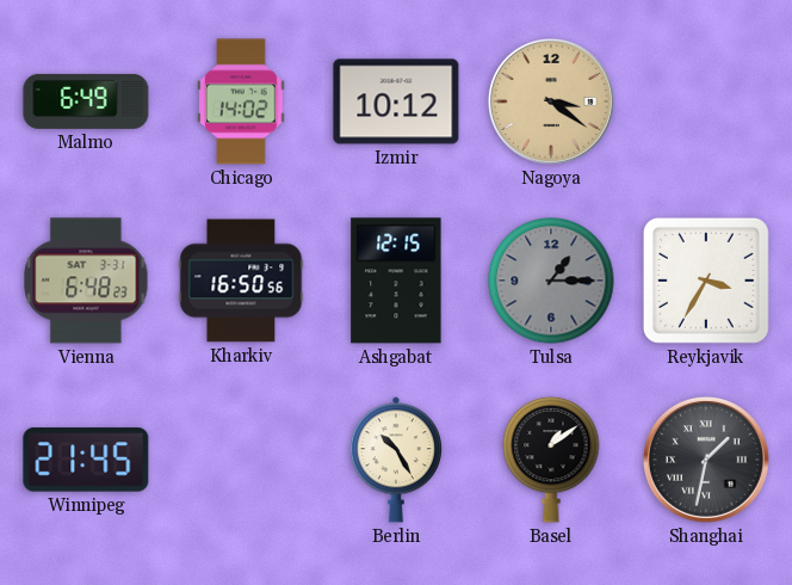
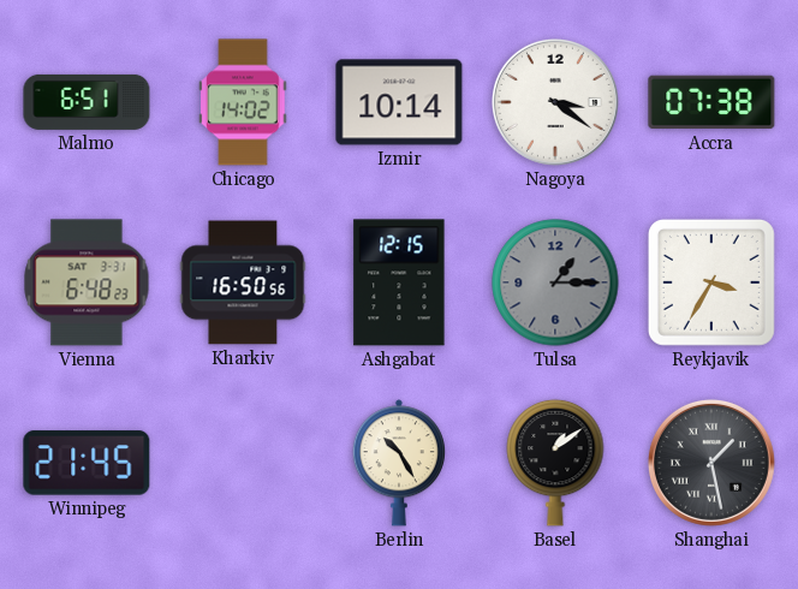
Malmo: 6:49 -> 6:51 (87, 102)
Izmir: 10:12 -> 10:14 (399, 102)
Nagoya dial: champagne -> white (555, 102)
Accra: none -> 07:38 (711, 102)
Shanghai: 1:32 -> 1:28 (711, 463)
